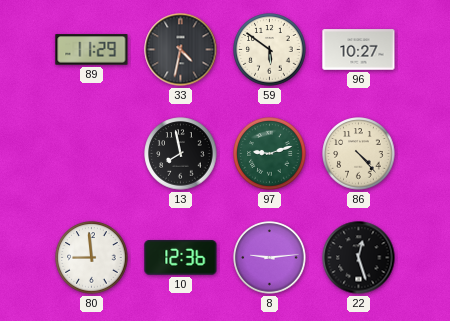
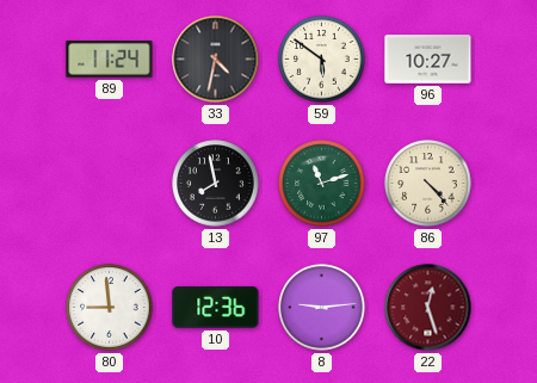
89: 11:29 -> 11:24 (110, 60)
97: 9:12 -> 11:12 (322, 184)
22 dial: black -> burgundy (428, 308)
